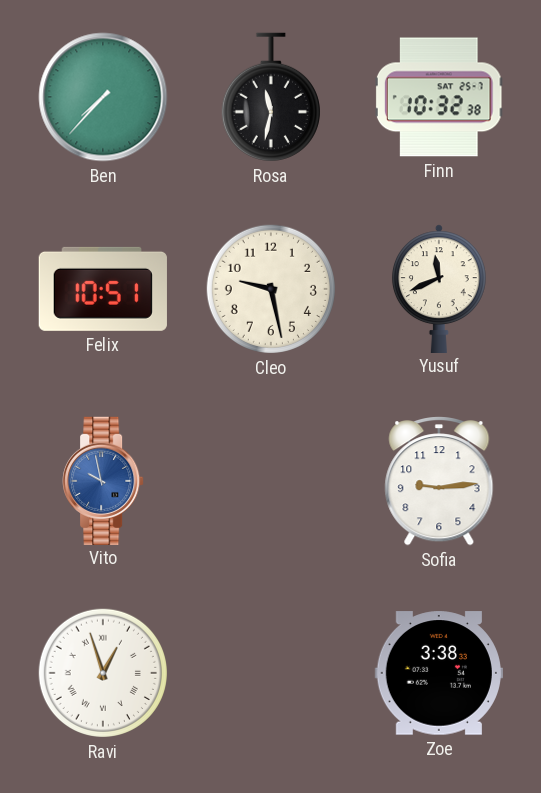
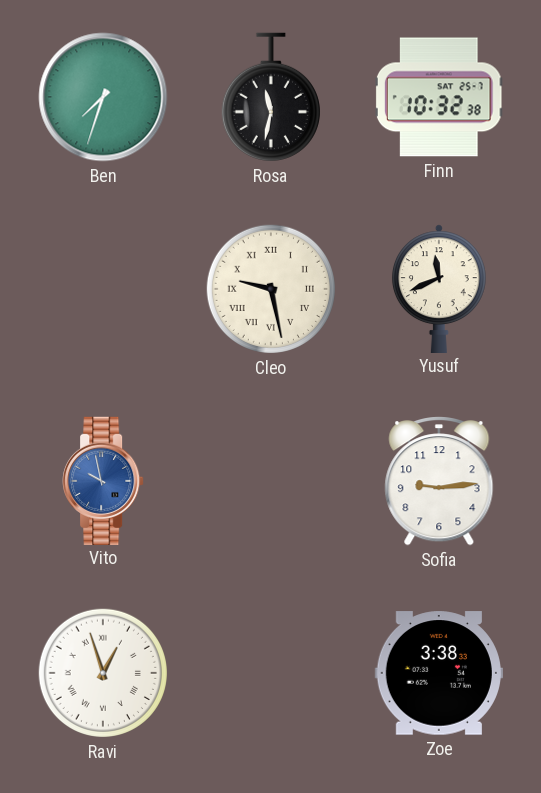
Ben: 7:37 -> 7:33 (103, 97)
Felix: 10:51 -> none (103, 289)
Cleo numerals: Arabic -> Roman (271, 289)
